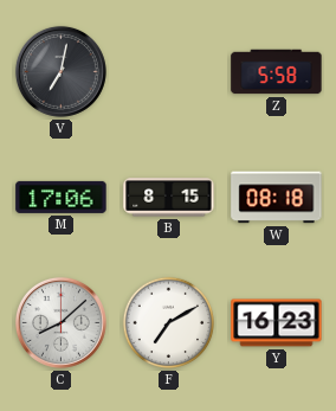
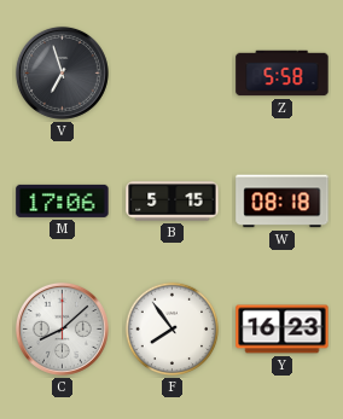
V: 7:02 -> 6:57 (62, 72)
B: 8:15 -> 5:15 (173, 202)
F: 7:10 -> 7:54 (173, 330)
